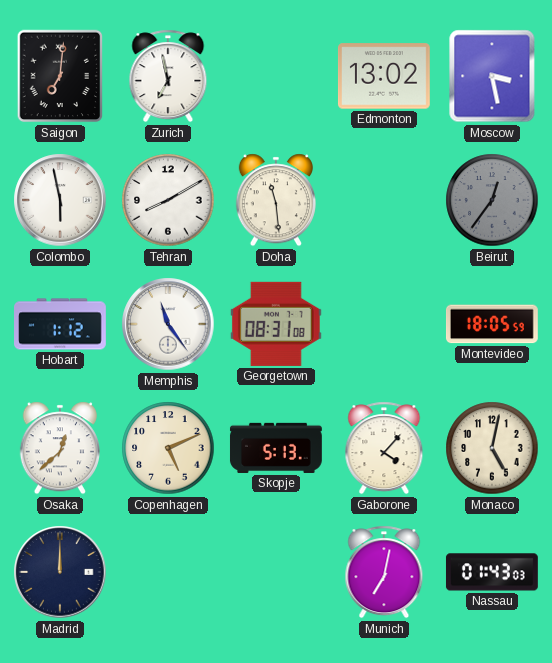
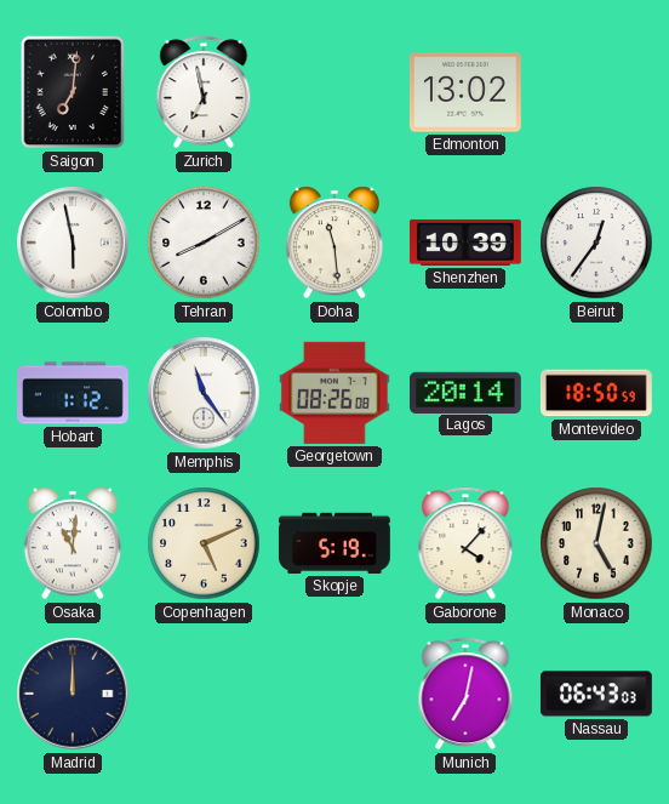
Moscow: 3:28 -> none (492, 76)
Shenzhen: none -> 10:39 (465, 243)
Beirut dial: grey -> white (596, 243)
Georgetown: 08:31 -> 08:26 (334, 393)
Lagos: none -> 20:14 (465, 392)
Montevideo: 18:05 -> 18:50 (596, 393)
Osaka: 12:38 -> 11:01 (73, 543)
Skopje: 5:13 -> 5:19 (334, 543)
Nassau: 01:43 -> 06:43 (596, 694)
